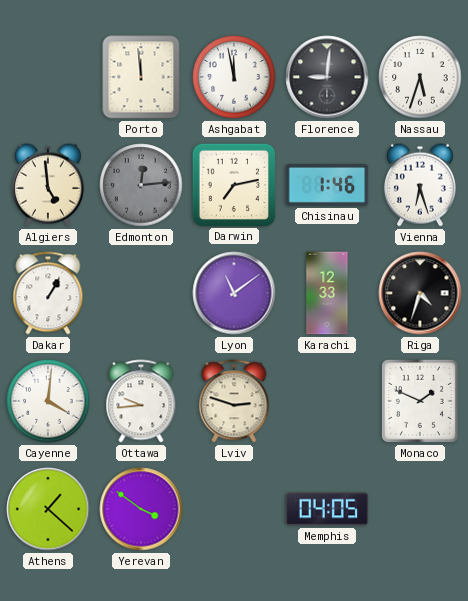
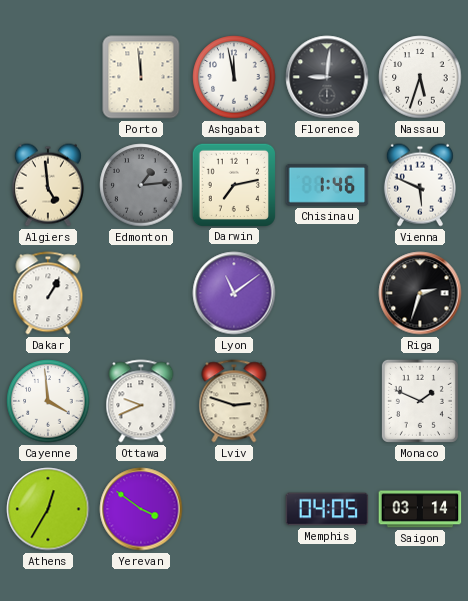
Edmonton: 12:14 -> 1:14 (141, 185)
Vienna: 6:27 -> 5:49 (420, 185)
Karachi: 12:33 -> none (327, 293)
Riga: 4:33 -> 2:33 (420, 293)
Cayenne: 4:01 -> 3:59 (48, 401)
Ottawa: 9:44 -> 9:41 (141, 401)
Athens: 1:22 -> 12:35 (48, 509)
Saigon: none -> 03:14 (420, 509)
